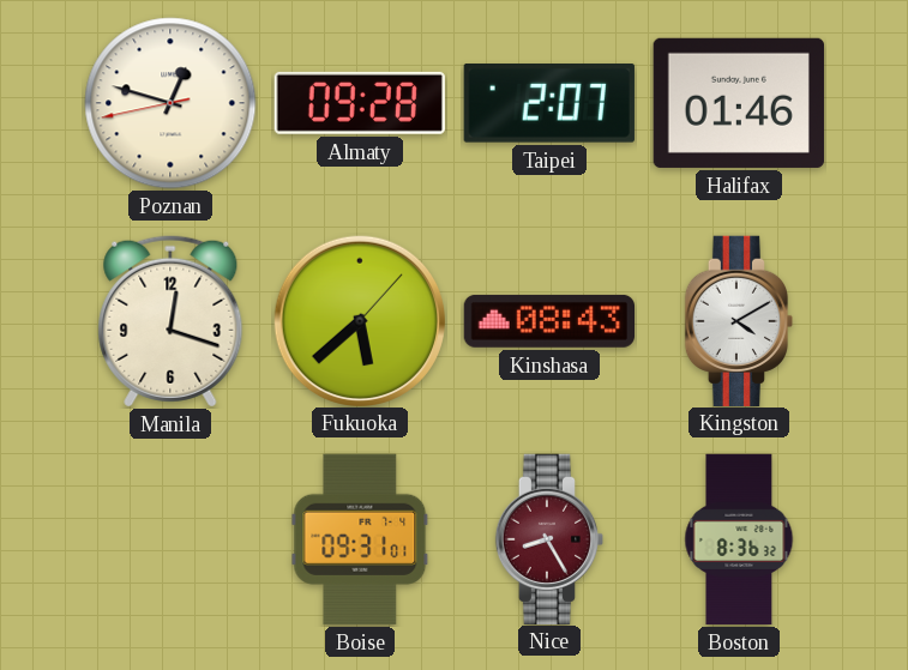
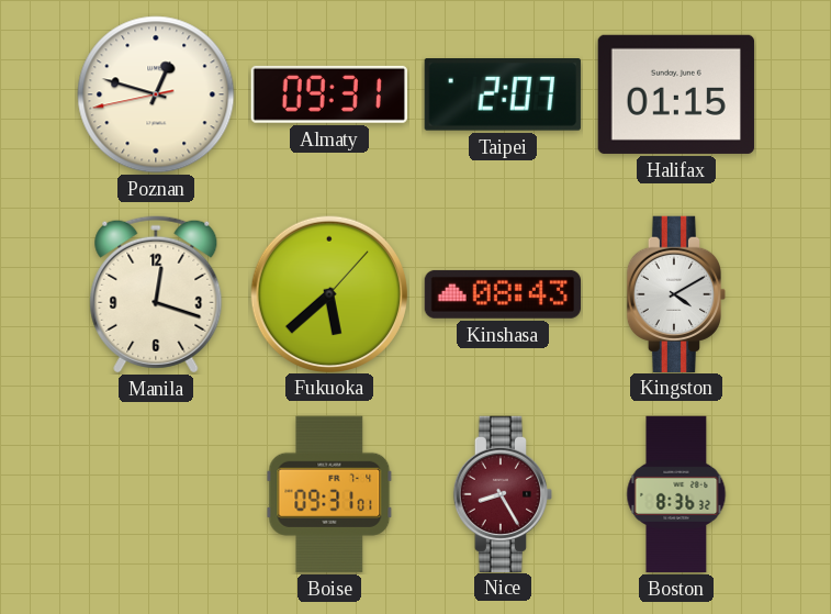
Almaty: 09:28 -> 09:31 (329, 94)
Halifax: 01:46 -> 01:15 (676, 94)
